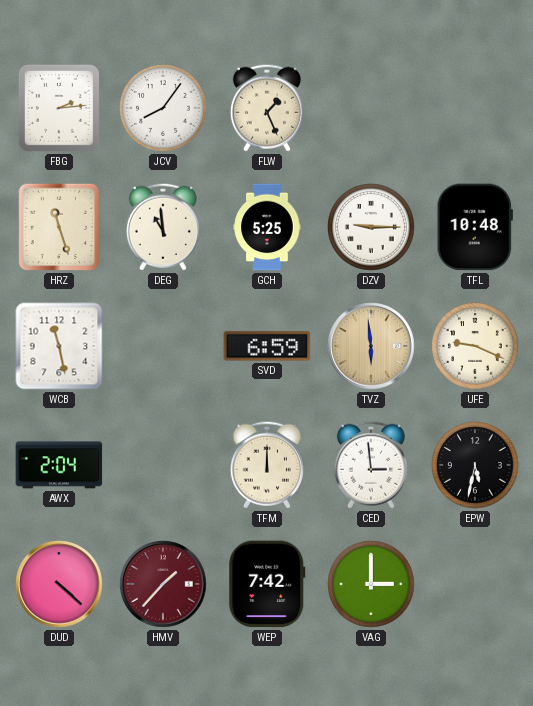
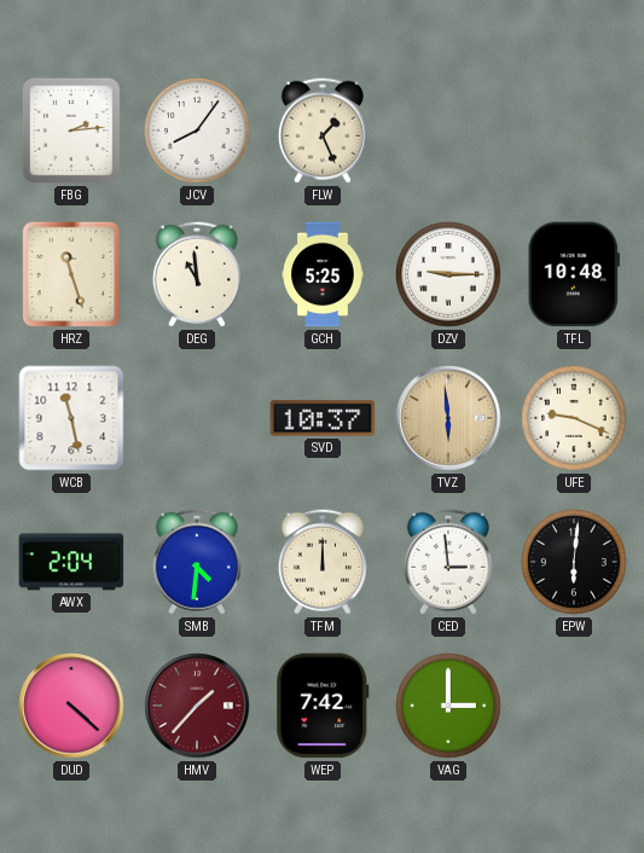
SVD: 6:59 -> 10:37 (323, 418)
SMB: none -> 4:31 (197, 562)
EPW: 5:32 -> 6:01 (575, 563)
